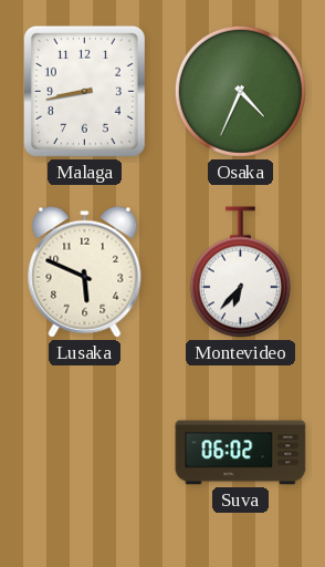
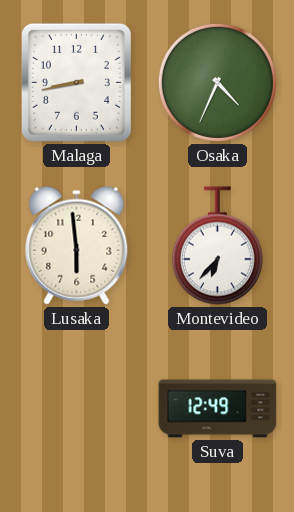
Lusaka: 5:49 -> 5:59 (77, 245)
Suva: 06:02 -> 12:49 (218, 409)
